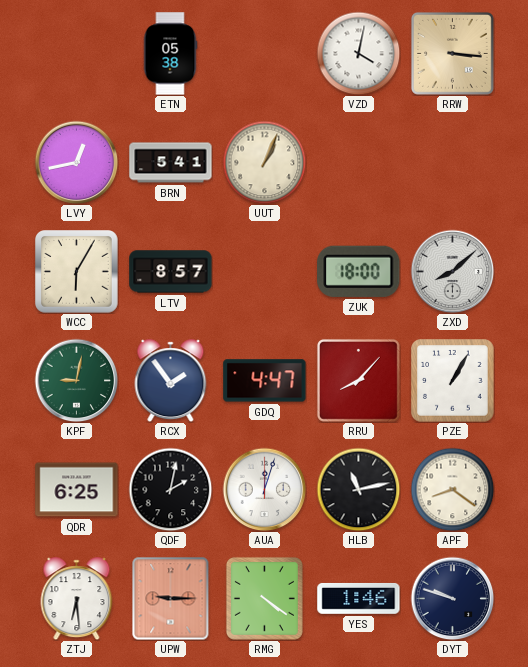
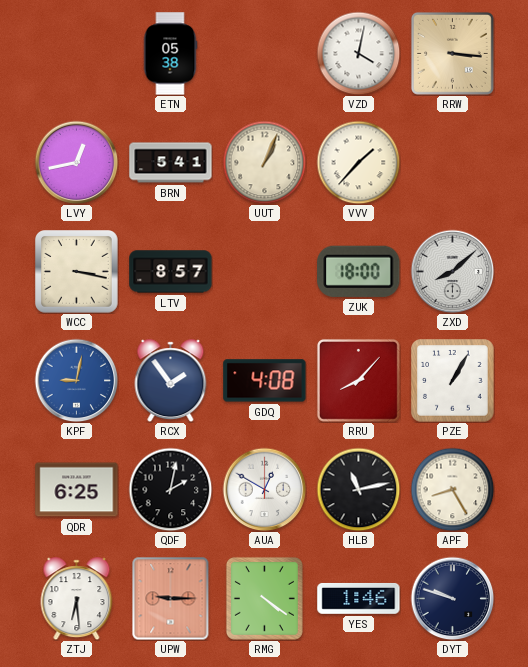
VVV: none -> 1:37 (358, 162)
WCC: 6:05 -> 3:17 (77, 272)
KPF dial: green -> blue (76, 380)
GDQ: 4:47 -> 4:08 (265, 381)
AUA: 12:03 -> 12:50 (264, 489)
APF: 8:21 -> 8:25 (452, 489)
